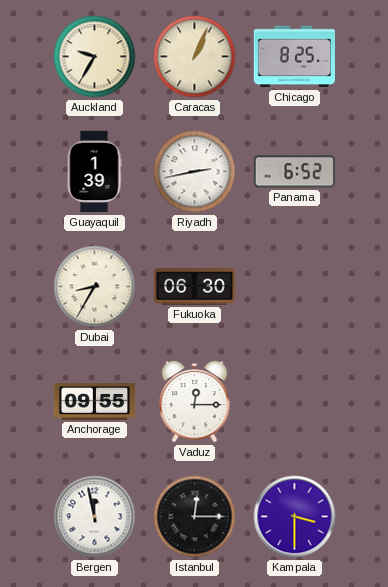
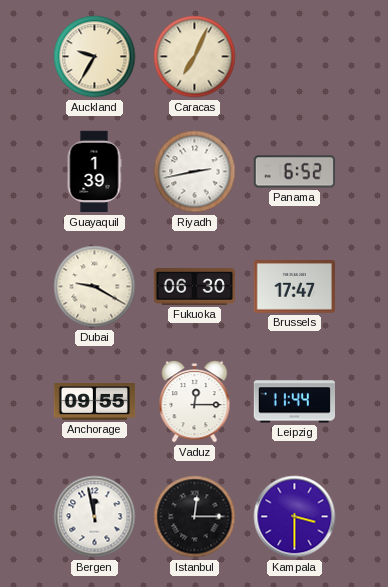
Caracas: 1:04 -> 7:04 (195, 57)
Chicago: 8:25 -> none (295, 57)
Dubai: 8:35 -> 9:20 (95, 287)
Brussels: none -> 17:47 (294, 287)
Leipzig: none -> 11:44 (294, 402)
